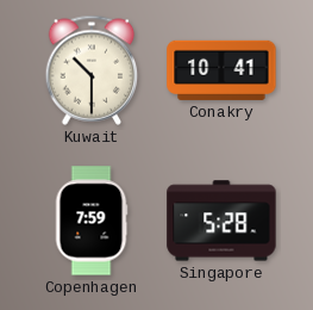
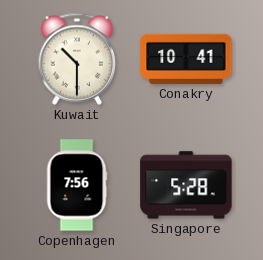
Copenhagen: 7:59 -> 7:56 (77, 185)
